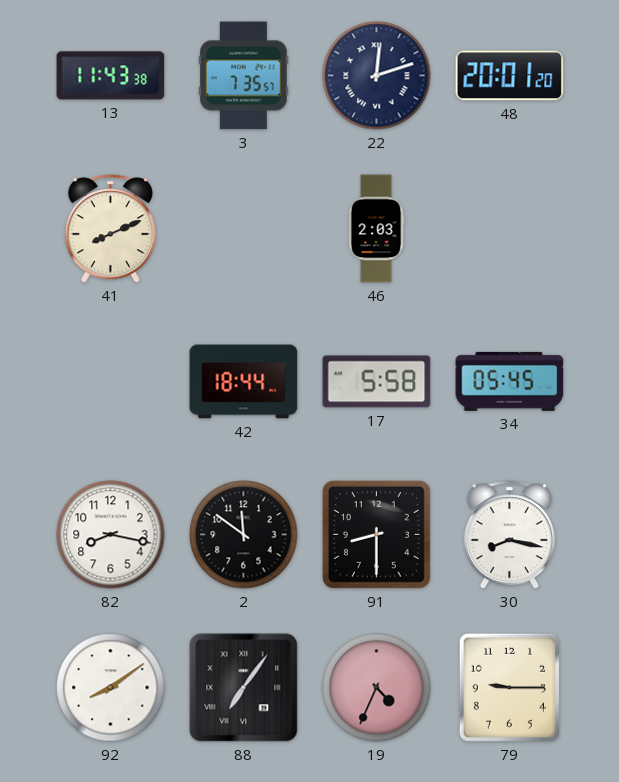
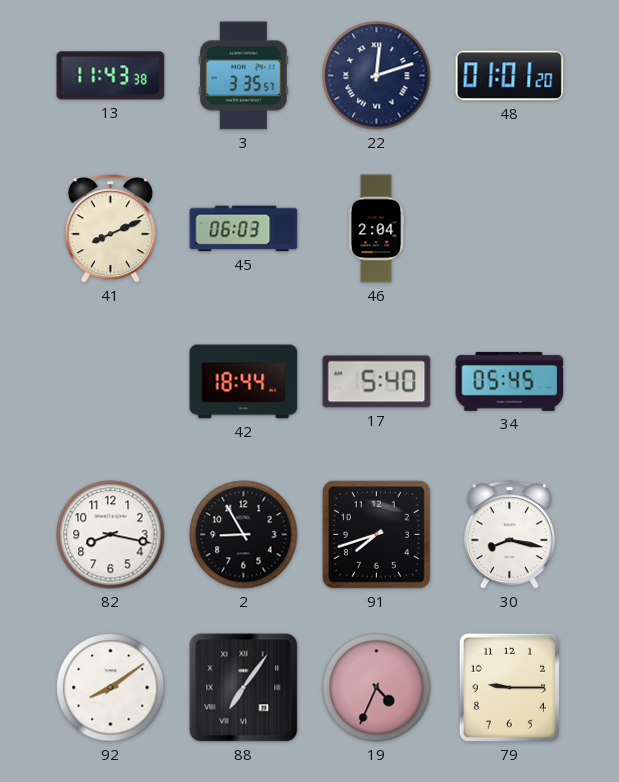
3: 7:35 -> 3:35 (244, 76)
48: 20:01 -> 01:01 (510, 76)
45: none -> 06:03 (244, 229)
46: 2:03 -> 2:04 (376, 229)
17: 5:58 -> 5:40 (377, 382)
2: 11:51 -> 8:55 (244, 535)
91: 8:30 -> 7:42 (376, 534)
